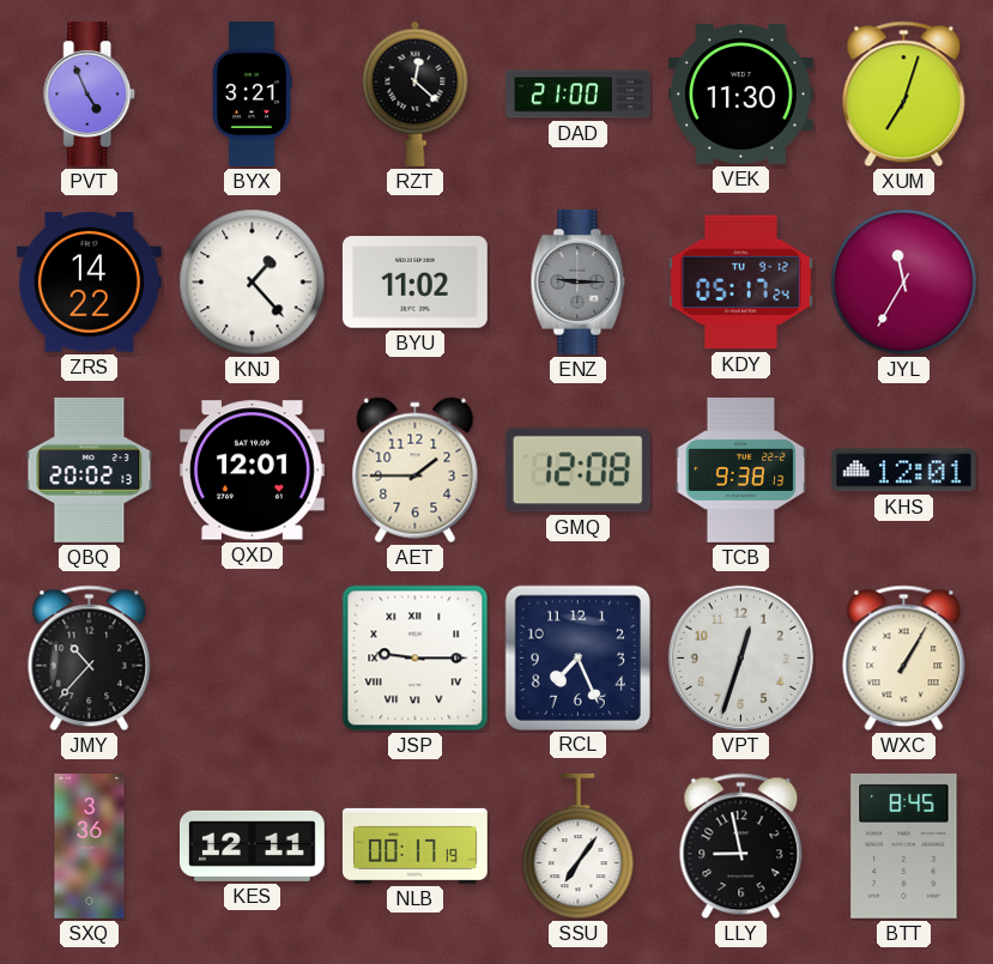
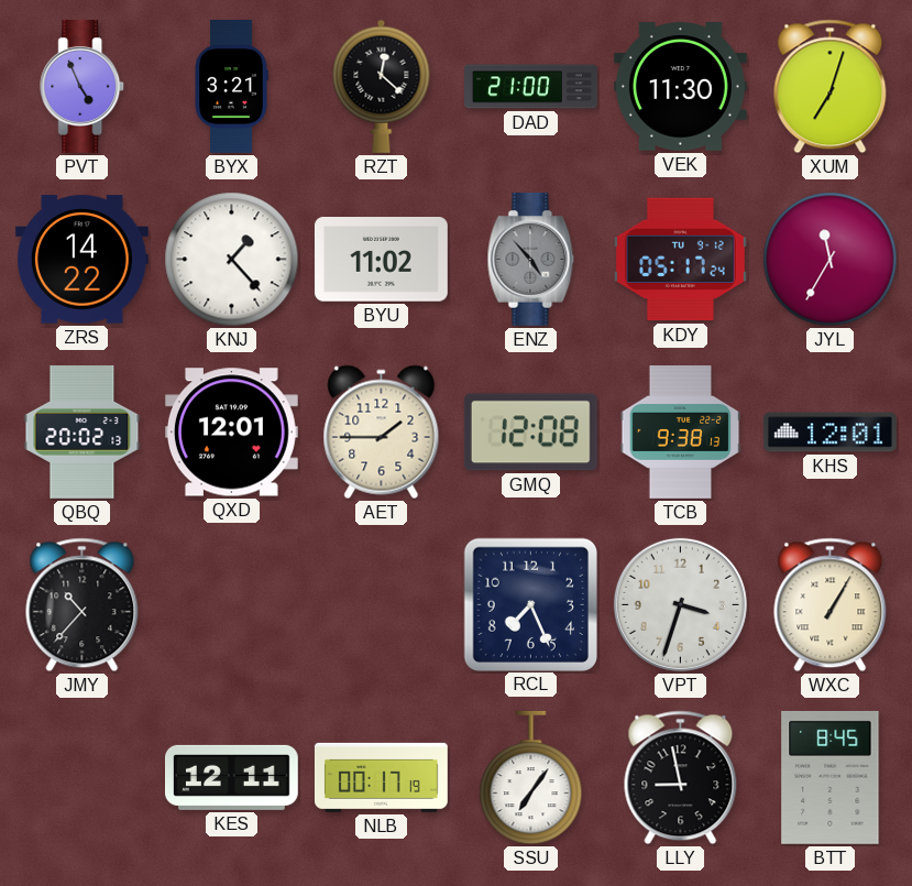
ENZ: 9:15 -> 4:53 (531, 259)
JSP: 9:15 -> none (416, 659)
VPT: 12:33 -> 3:33 (680, 604)
SXQ: 3:36 -> none (90, 847)
